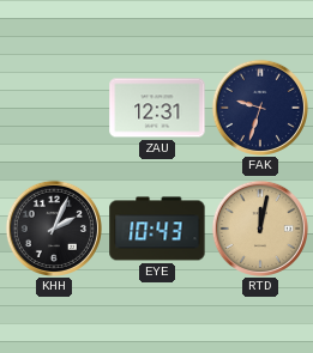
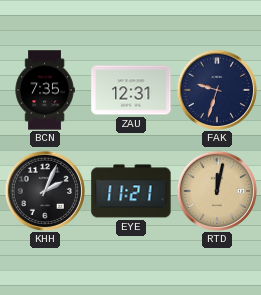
BCN: none -> 7:35 (45, 90)
EYE: 10:43 -> 11:21 (131, 191)
